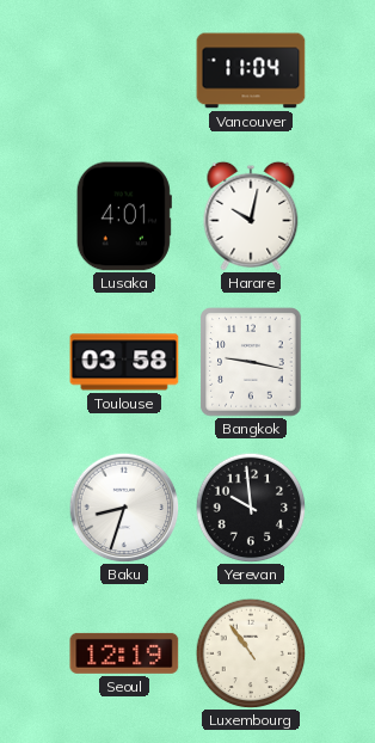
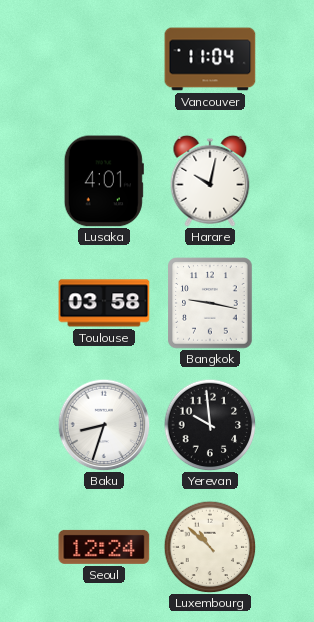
Seoul: 12:19 -> 12:24 (104, 547)
Luxembourg: 10:54 -> 10:52 (210, 547)
